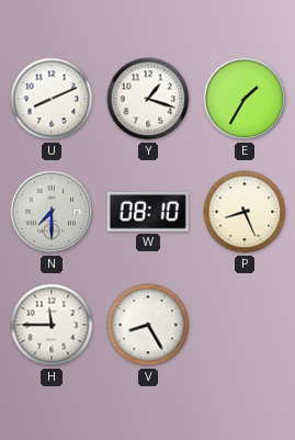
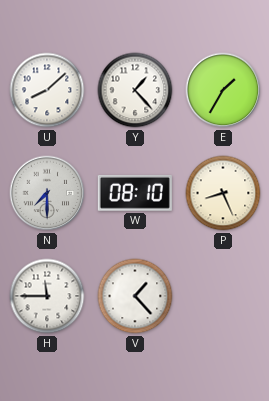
U: 8:11 -> 8:08 (47, 90)
Y: 1:18 -> 1:23 (135, 90)
V: 8:25 -> 1:23 (135, 296)
